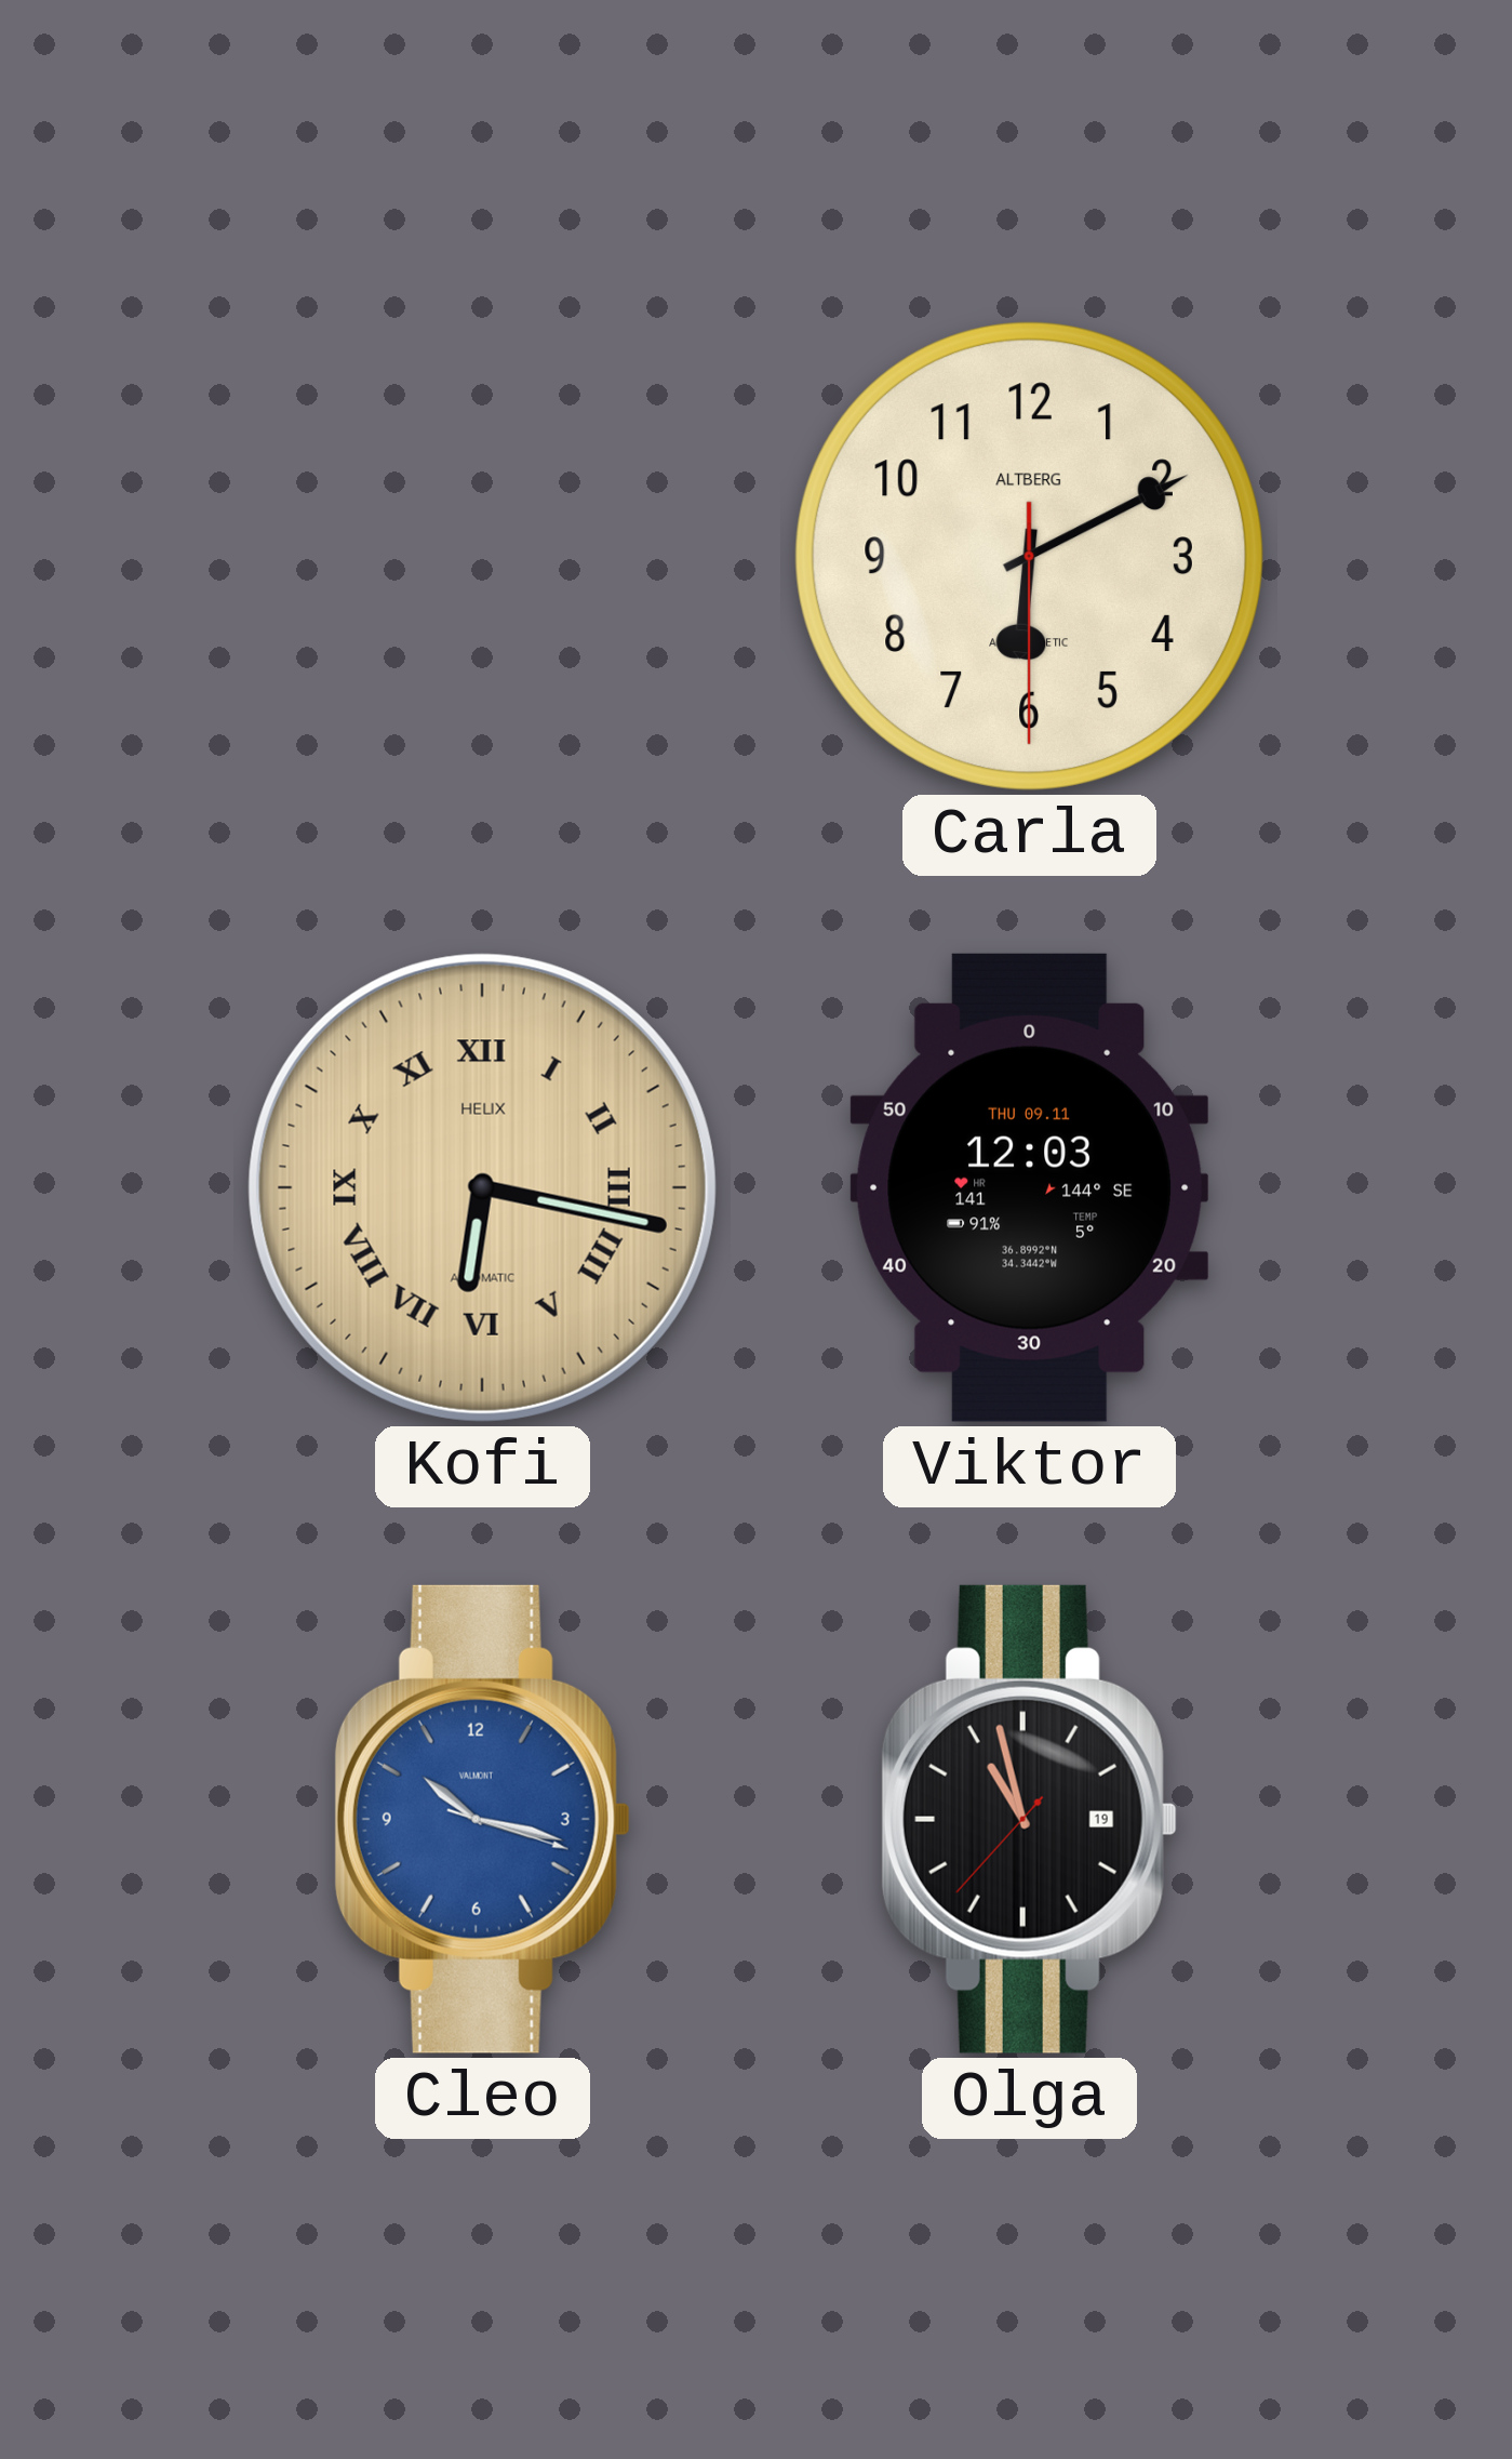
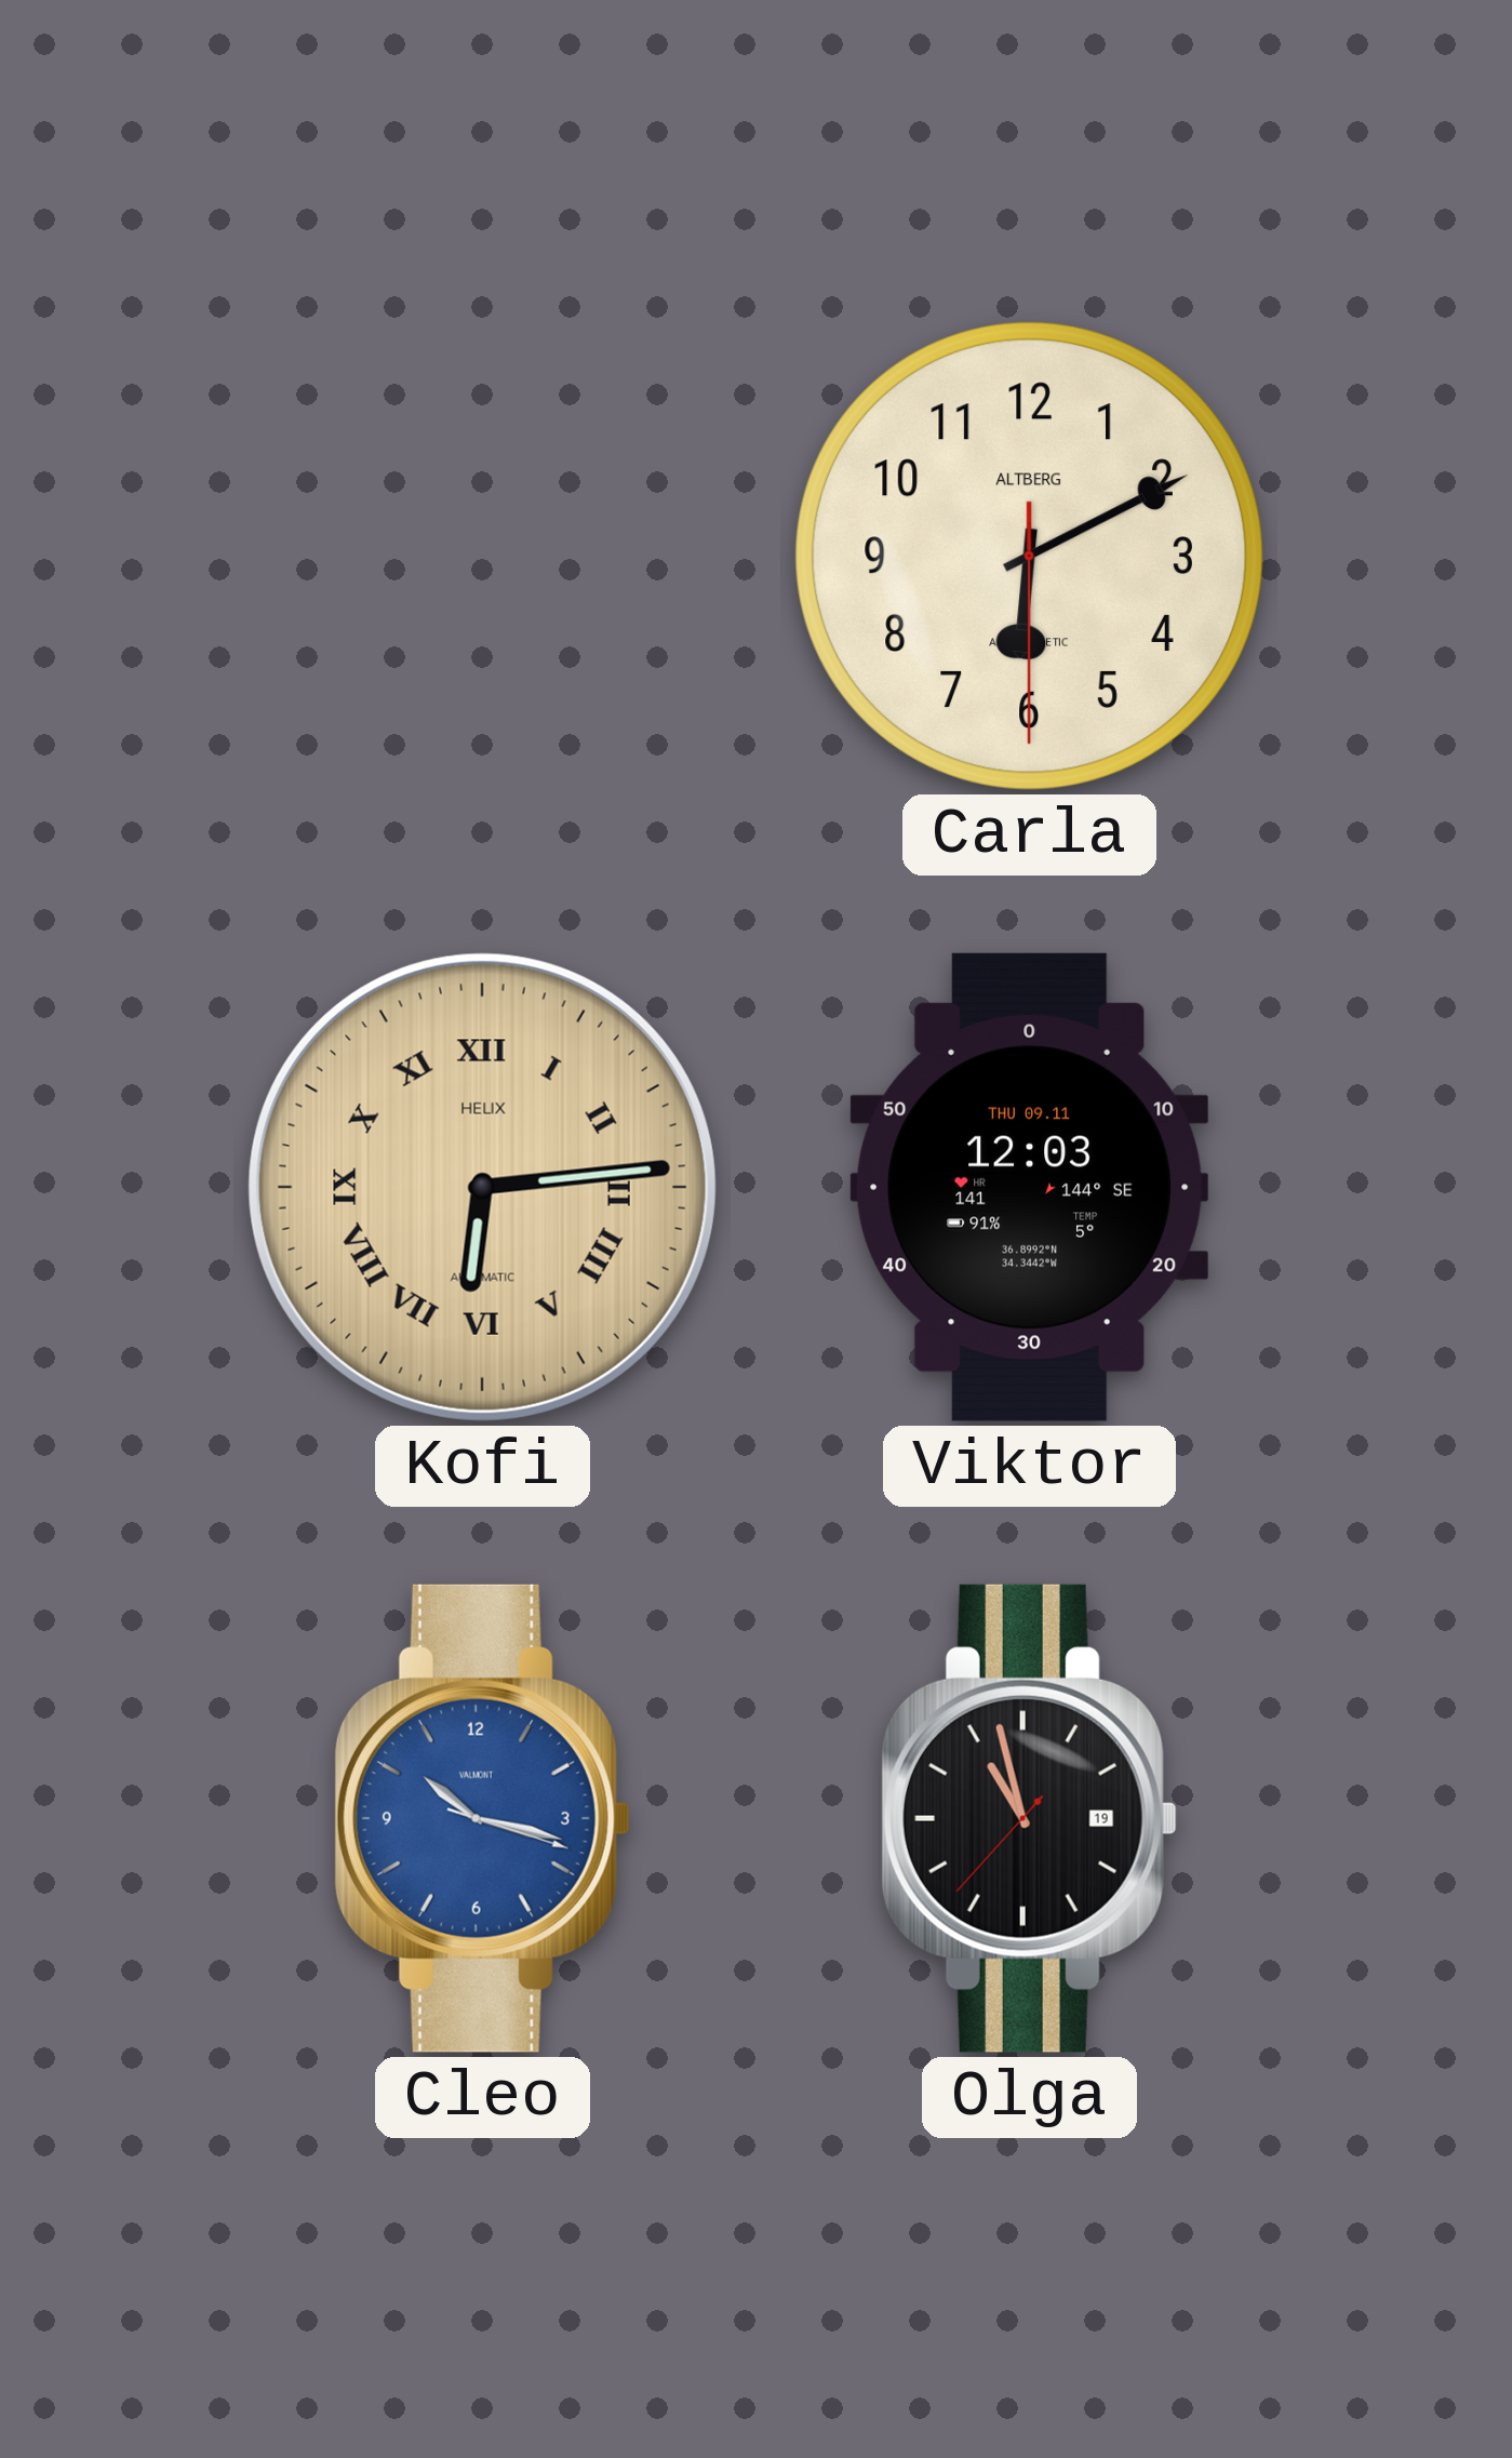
Kofi: 6:17 -> 6:14 (482, 1187)
